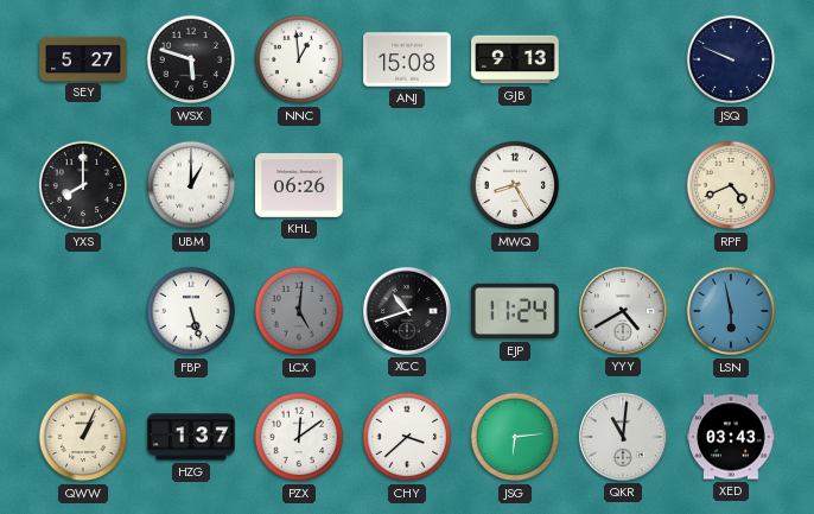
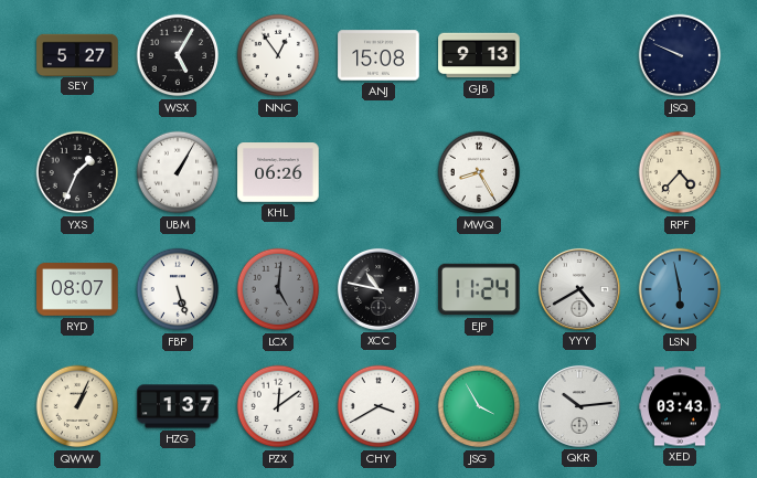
WSX: 5:48 -> 5:05 (178, 55)
NNC: 12:59 -> 12:54 (278, 55)
YXS: 8:00 -> 1:34 (77, 172)
UBM: 1:00 -> 1:05 (178, 172)
RPF: 4:41 -> 4:37 (680, 172)
RYD: none -> 08:07 (77, 289)
XCC: 10:42 -> 10:47 (378, 289)
CHY: 3:38 -> 3:40 (378, 406)
JSG: 6:14 -> 3:55 (479, 406)
QKR: 11:01 -> 10:14 (579, 406)
